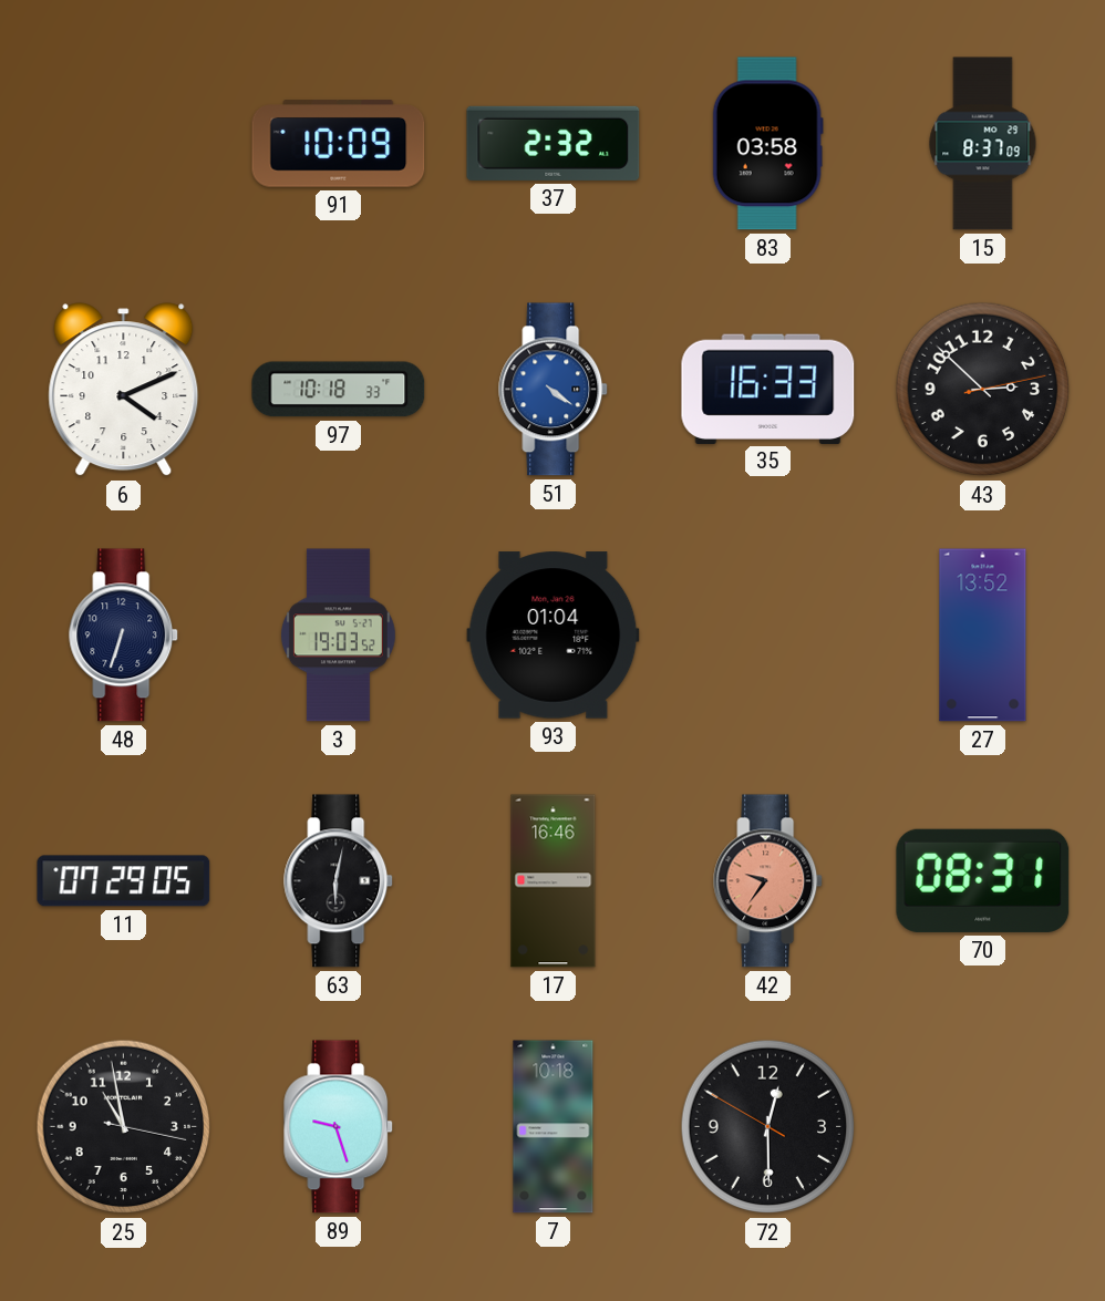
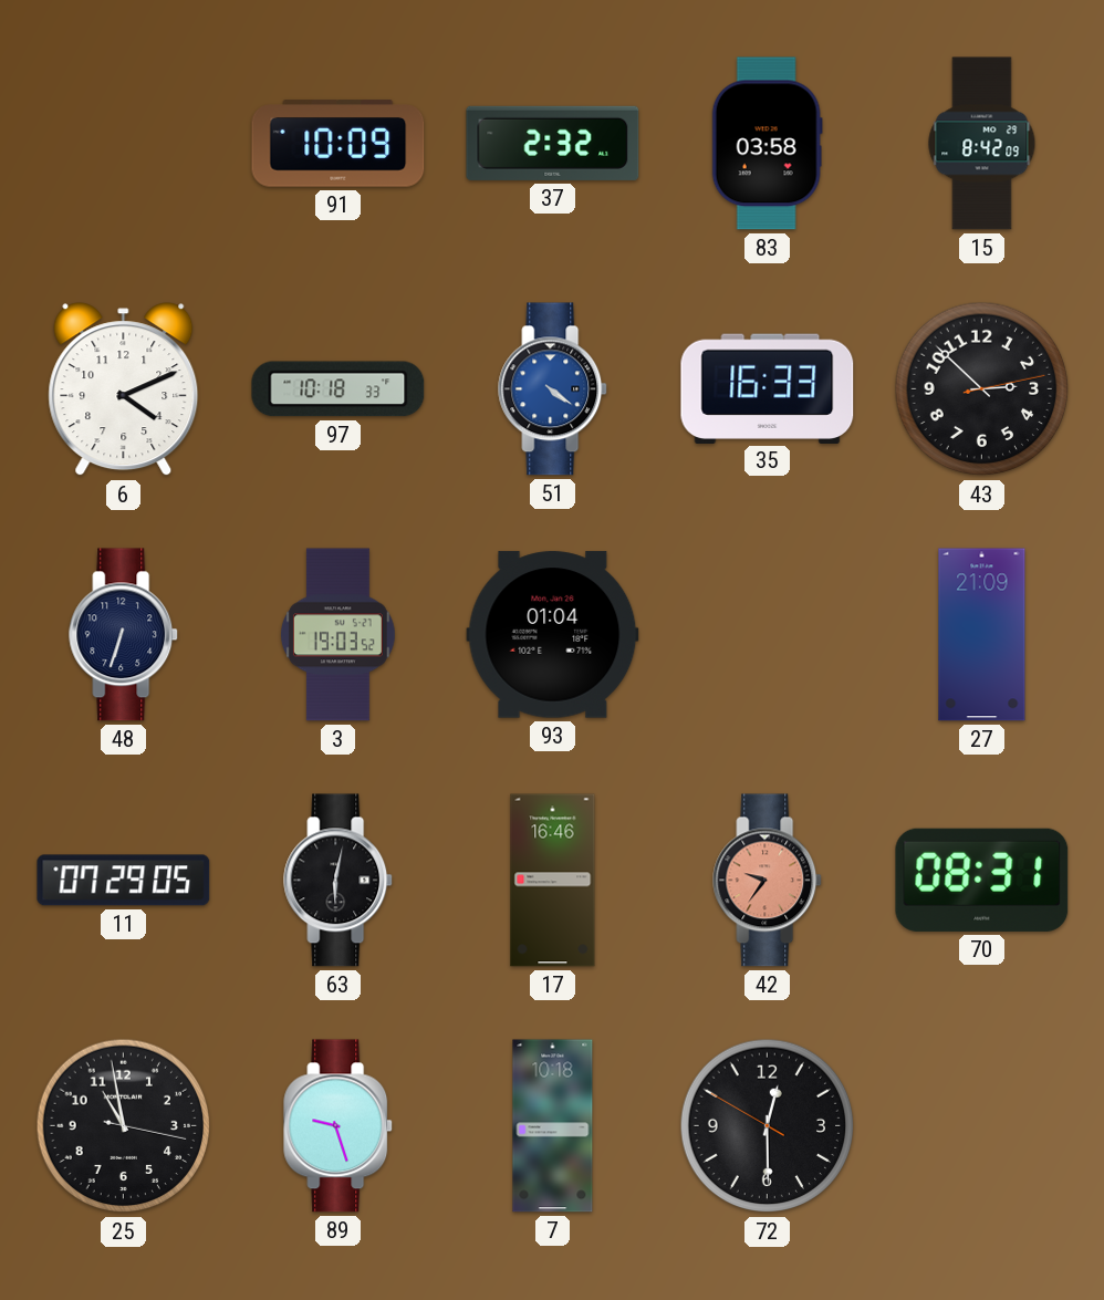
15: 8:37 -> 8:42 (982, 144)
27: 13:52 -> 21:09 (982, 635)
